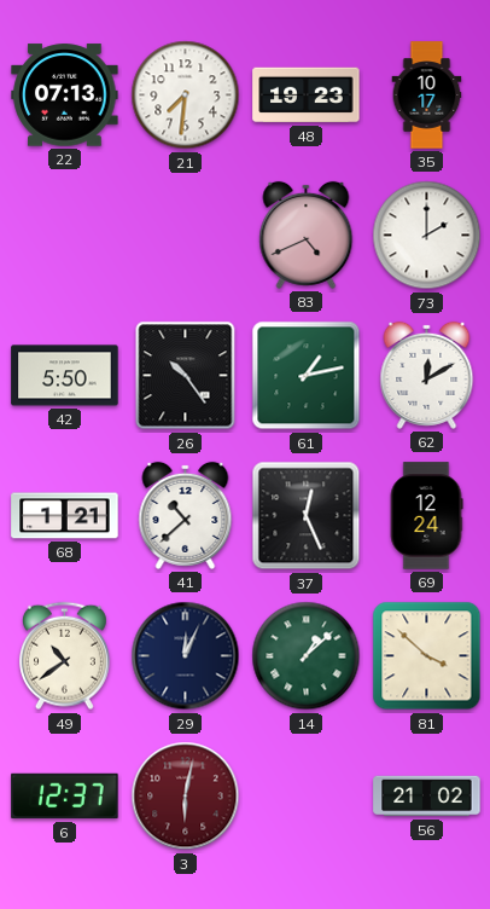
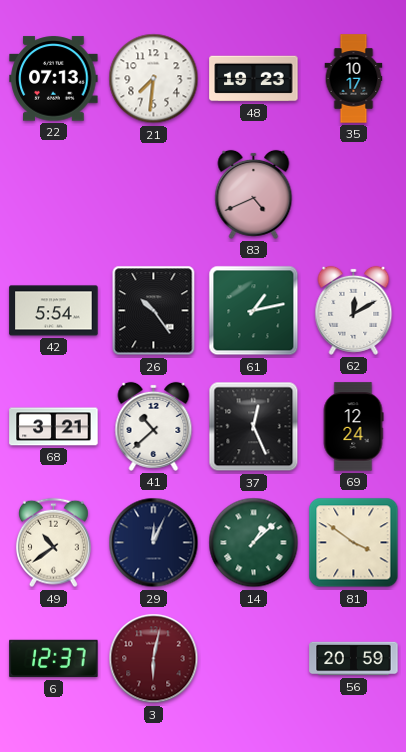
73: 2:00 -> none (427, 236)
42: 5:50 -> 5:54 (54, 311)
68: 1:21 -> 3:21 (54, 427)
81: 3:52 -> 3:51 (354, 543)
56: 21:02 -> 20:59 (354, 659)
